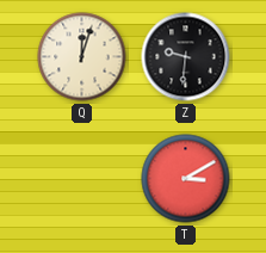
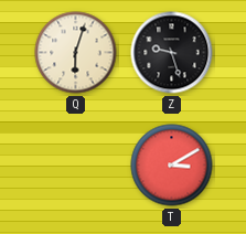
Q: 12:03 -> 6:03 (76, 53)
Z: 9:31 -> 9:27 (172, 53)
